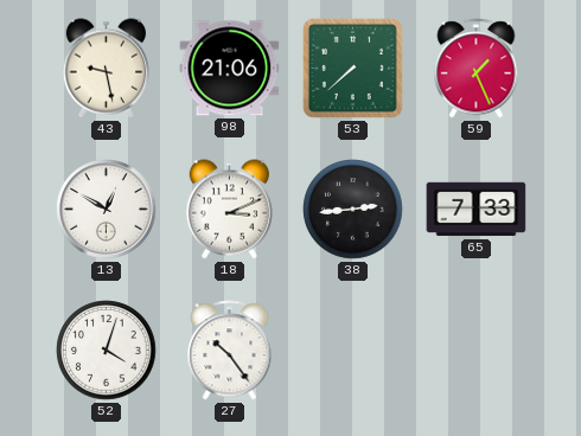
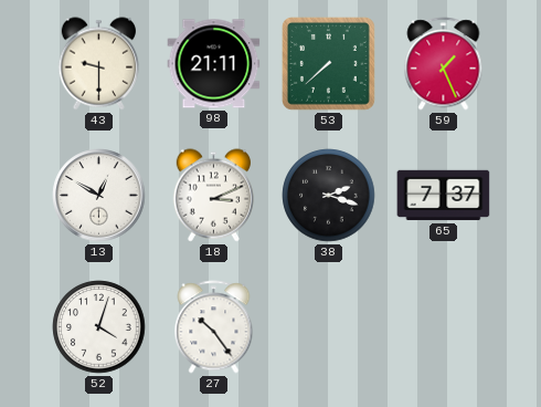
43: 9:28 -> 9:30 (98, 64)
98: 21:06 -> 21:11 (214, 64)
38: 2:44 -> 2:18 (329, 196)
65: 7:33 -> 7:37 (444, 196)
